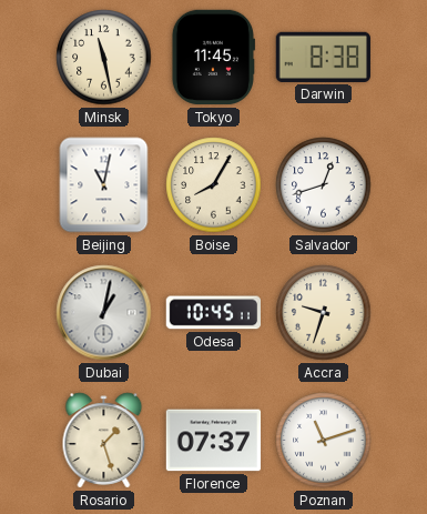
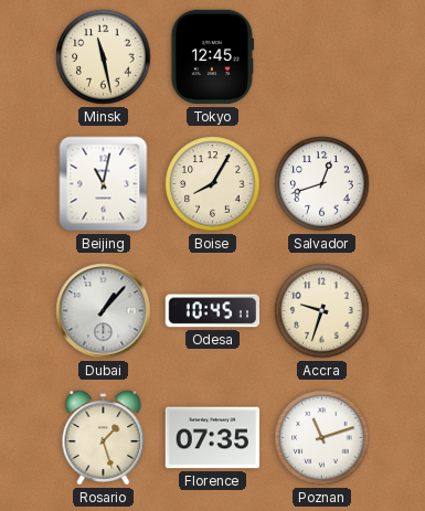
Tokyo: 11:45 -> 12:45 (212, 57)
Darwin: 8:38 -> none (323, 57)
Dubai: 1:02 -> 1:07 (104, 311)
Florence: 07:37 -> 07:35 (213, 438)
